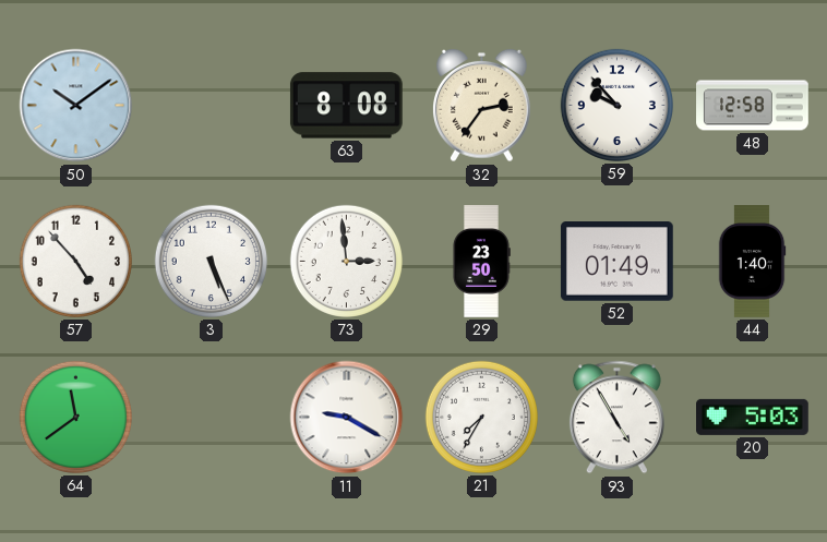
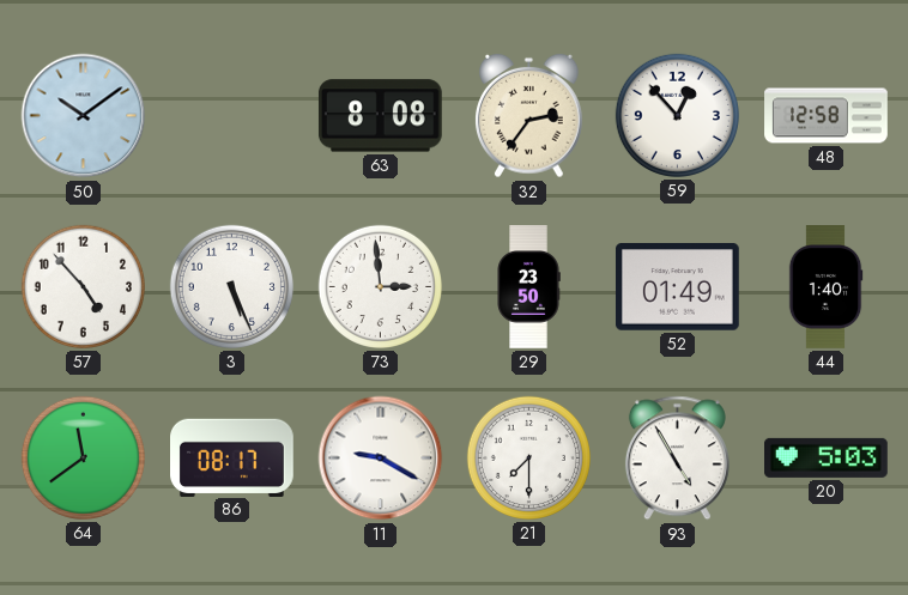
59: 9:53 -> 12:53 (677, 115)
86: none -> 08:17 (232, 457)
21: 7:35 -> 7:30 (528, 457)
